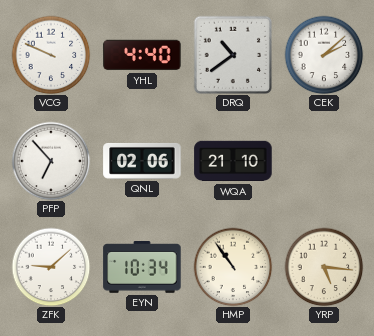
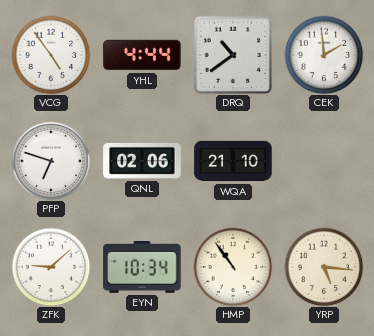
VCG: 9:49 -> 4:54 (51, 55)
YHL: 4:40 -> 4:44 (142, 55)
CEK: 2:08 -> 1:59 (324, 55)
PFP: 6:53 -> 6:48 (51, 161)
